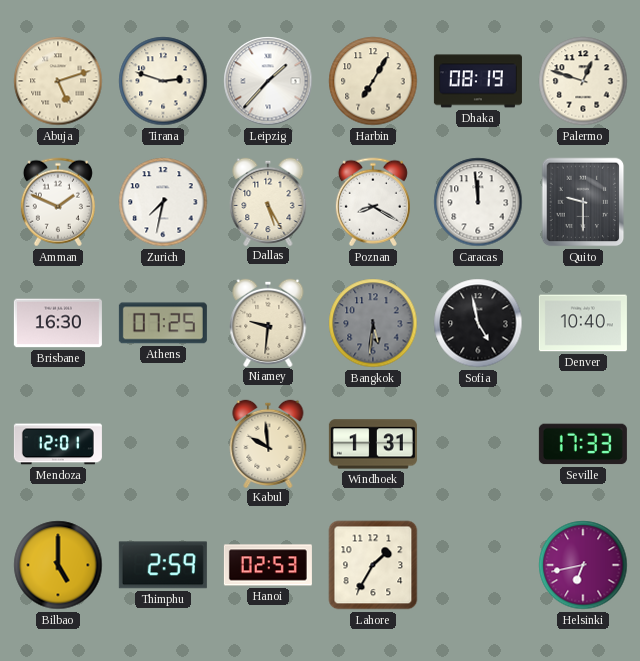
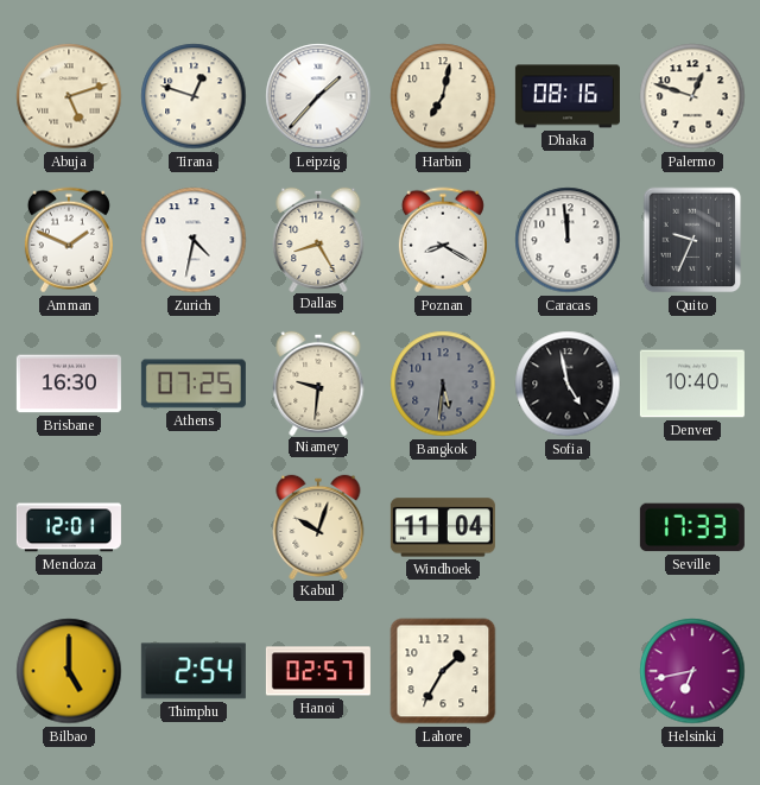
Tirana: 2:48 -> 12:48 (194, 96)
Harbin: 7:05 -> 7:02 (443, 96)
Dhaka: 08:19 -> 08:16 (568, 96)
Zurich: 7:32 -> 4:32 (194, 240)
Dallas: 5:25 -> 8:25 (318, 239)
Quito: 9:30 -> 9:34 (692, 240)
Kabul: 9:59 -> 10:03 (318, 526)
Windhoek: 1:31 -> 11:04 (443, 527)
Thimphu: 2:59 -> 2:54 (194, 671)
Hanoi: 02:53 -> 02:57 (318, 671)
